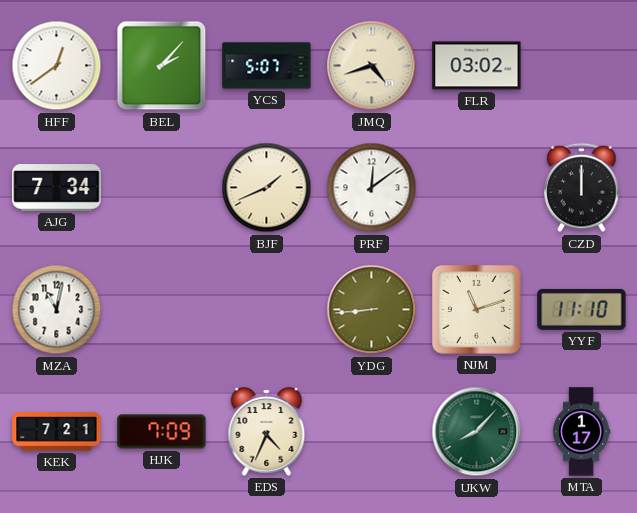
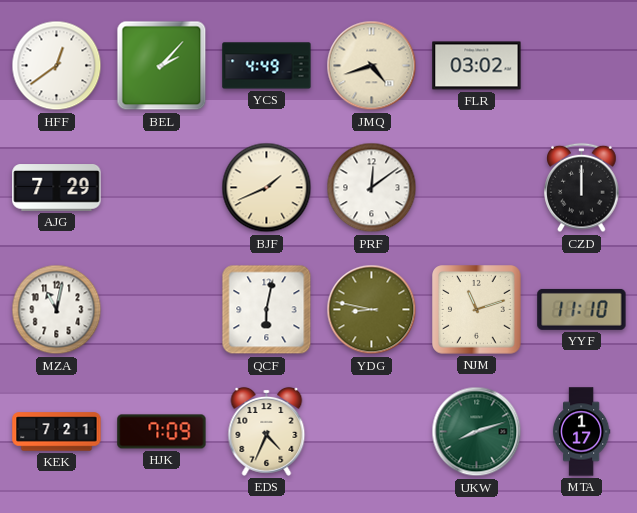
YCS: 5:07 -> 4:49 (267, 66)
AJG: 7:34 -> 7:29 (57, 188)
QCF: none -> 6:02 (267, 310)
YDG: 8:44 -> 8:47 (372, 310)
UKW: 8:07 -> 8:12 (477, 432)
